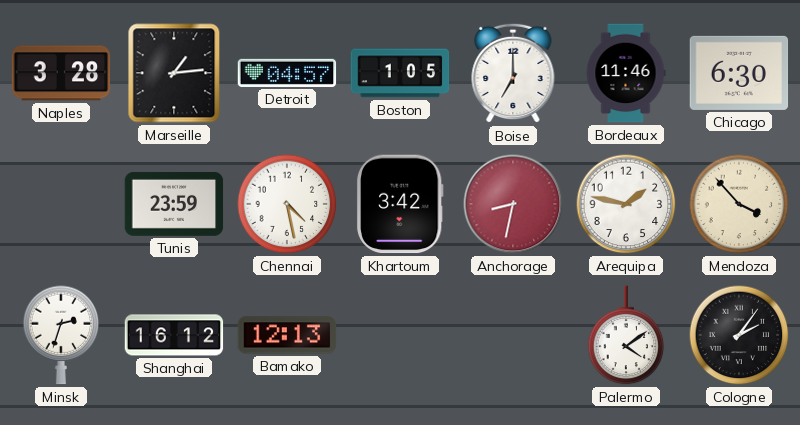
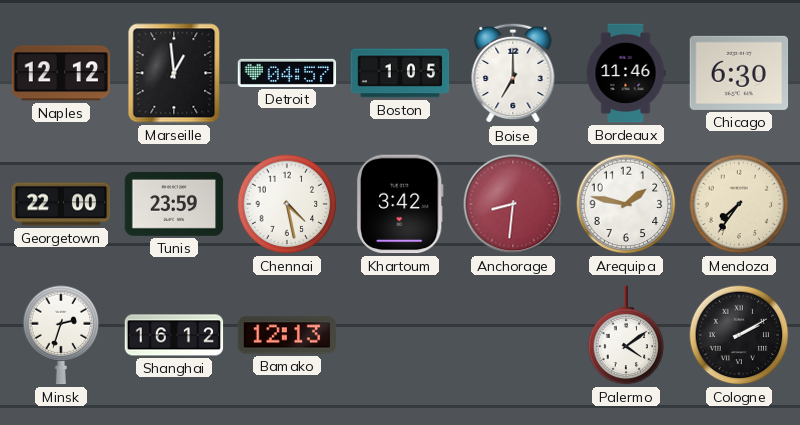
Naples: 3:28 -> 12:12 (61, 73)
Marseille: 1:14 -> 12:59 (174, 73)
Georgetown: none -> 22:00 (61, 204)
Anchorage: 8:32 -> 8:31 (513, 204)
Mendoza: 3:53 -> 7:36 (739, 204)
Cologne: 2:06 -> 2:10 (739, 335)
